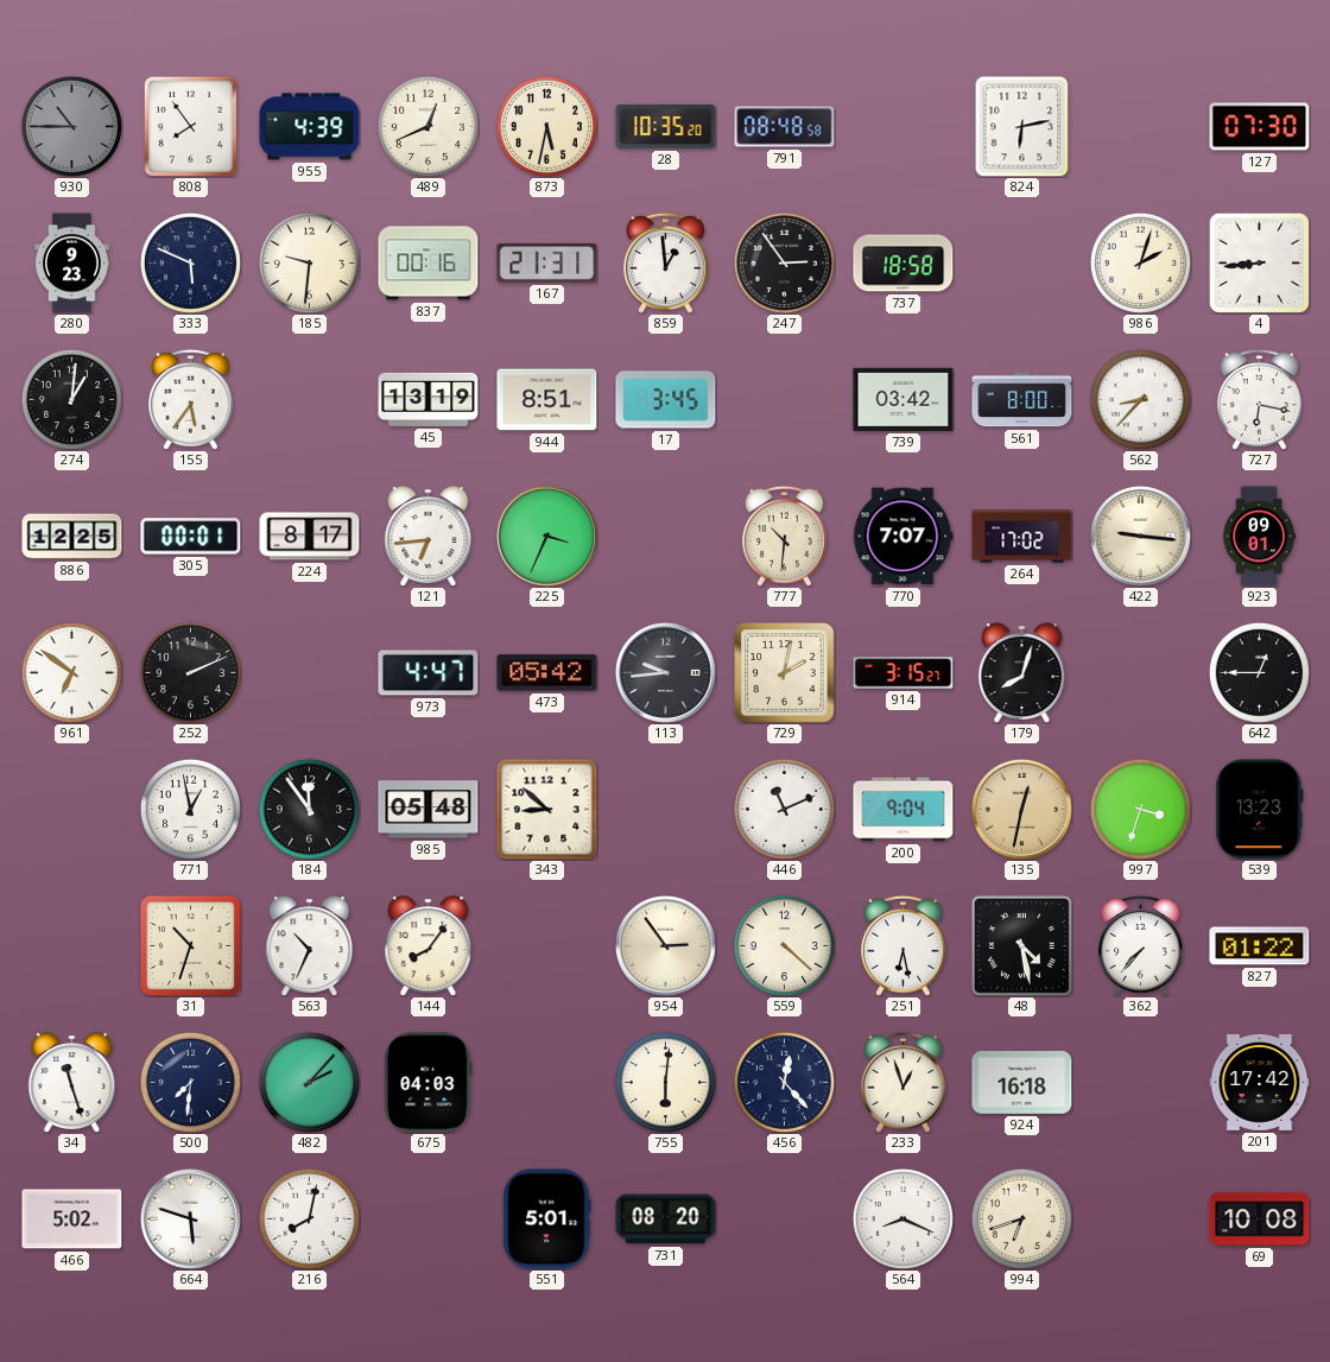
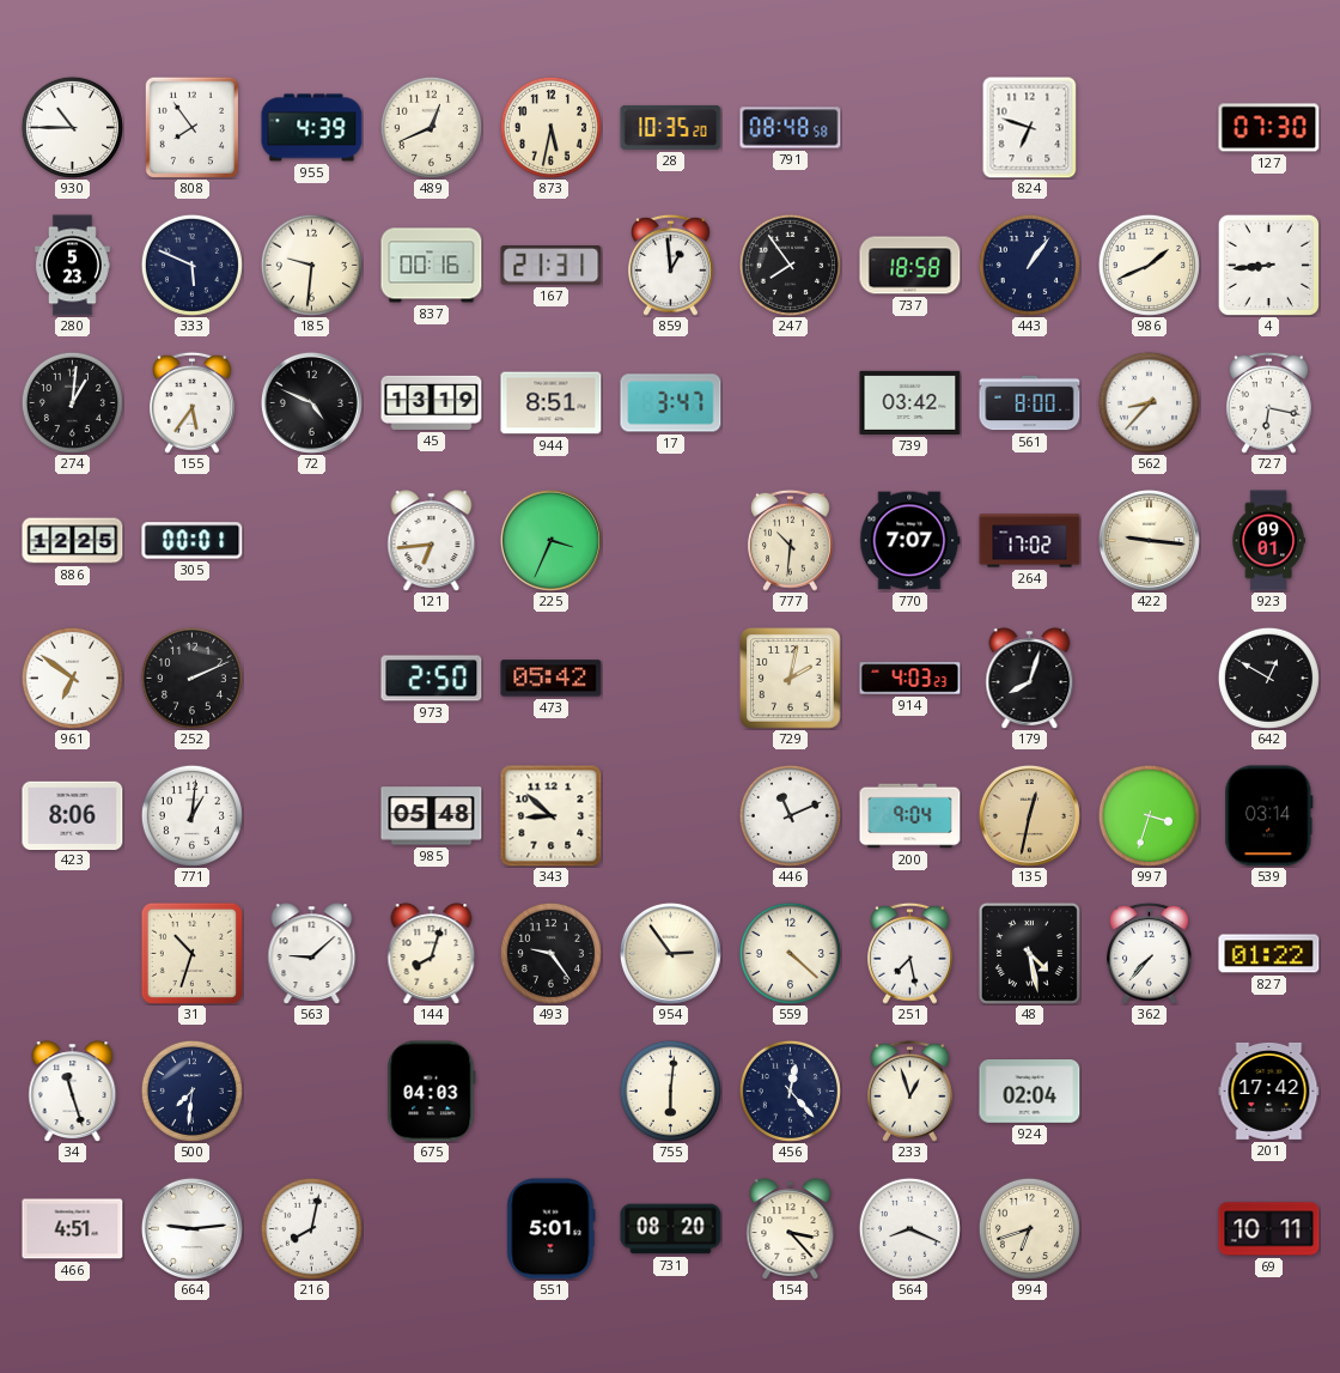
930 dial: grey -> white (72, 127)
824: 6:13 -> 6:48 (1030, 127)
280: 9:23 -> 5:23 (73, 266)
247: 2:54 -> 7:54 (790, 265)
443: none -> 1:06 (1029, 265)
986: 2:03 -> 1:41 (1149, 265)
72: none -> 4:49 (311, 402)
17: 3:45 -> 3:47 (671, 403)
224: 8:17 -> none (310, 537)
973: 4:47 -> 2:50 (432, 679)
113: 9:44 -> none (665, 672)
914: 3:15 -> 4:03 (910, 679)
642: 12:45 -> 12:50 (1268, 678)
423: none -> 8:06 (73, 815)
771: 12:58 -> 1:01 (191, 815)
184: 11:54 -> none (309, 809)
539: 13:23 -> 03:14 (1269, 816)
563: 10:34 -> 9:08 (312, 954)
144: 8:06 -> 8:03 (432, 954)
493: none -> 9:24 (550, 953)
251: 6:28 -> 7:28 (909, 953)
482: 2:07 -> none (309, 1082)
924: 16:18 -> 02:04 (1030, 1092)
466: 5:02 -> 4:51 (73, 1229)
664: 5:48 -> 9:14 (191, 1228)
154: none -> 3:23 (791, 1229)
69: 10:08 -> 10:11 (1269, 1229)
